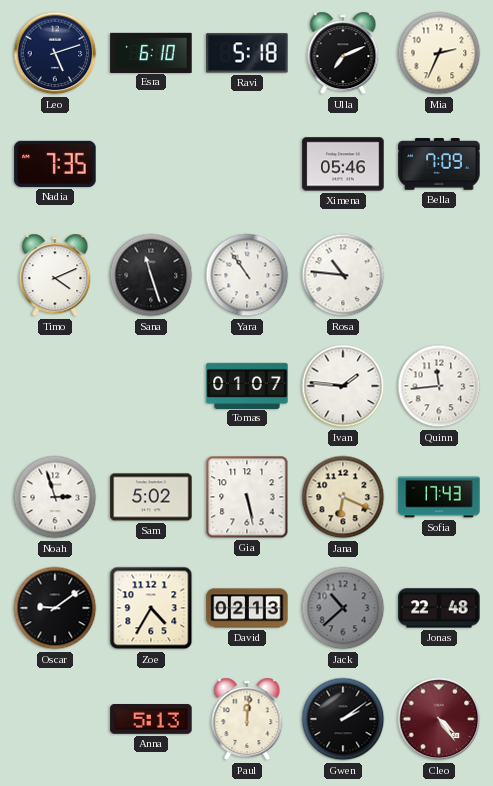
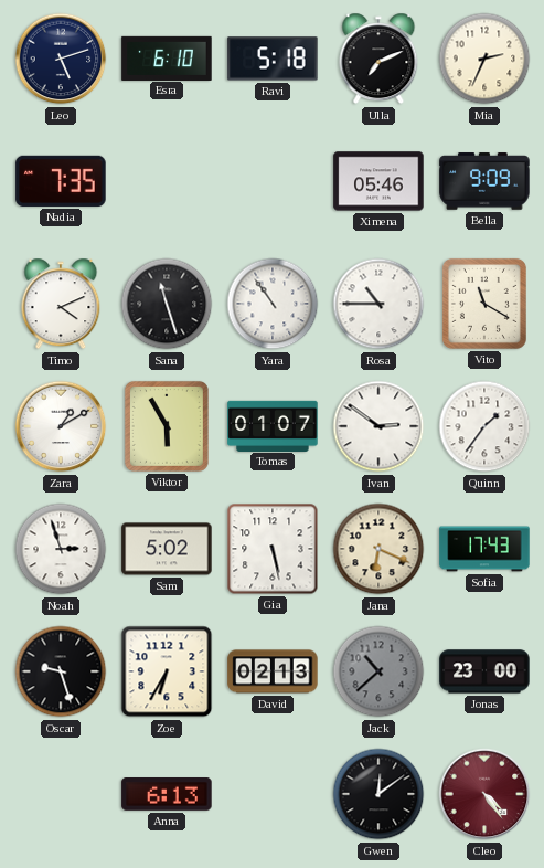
Bella: 7:09 -> 9:09 (484, 181)
Rosa: 10:46 -> 10:45 (378, 304)
Vito: none -> 11:20 (484, 304)
Zara: none -> 1:10 (61, 426)
Viktor: none -> 5:55 (167, 426)
Ivan: 1:46 -> 2:51 (378, 426)
Quinn: 11:44 -> 1:36 (484, 426)
Oscar: 9:09 -> 9:27 (61, 671)
Zoe: 4:35 -> 6:35 (167, 671)
Jonas: 22:48 -> 23:00 (484, 671)
Anna: 5:13 -> 6:13 (167, 795)
Paul: 12:01 -> none (247, 719)
Gwen: 2:09 -> 12:09 (378, 794)
